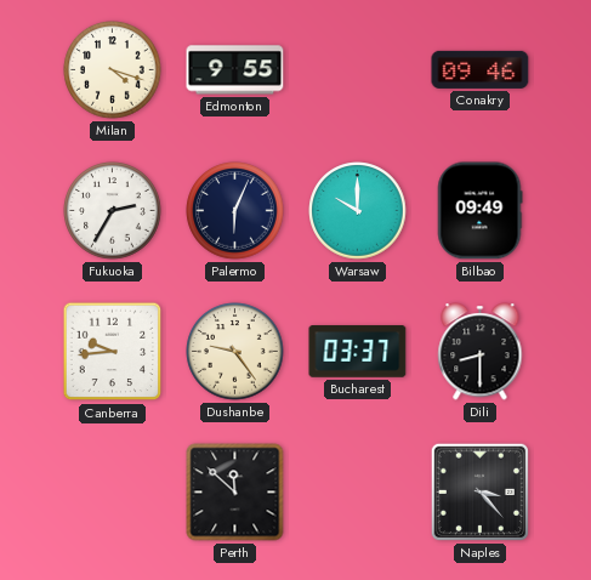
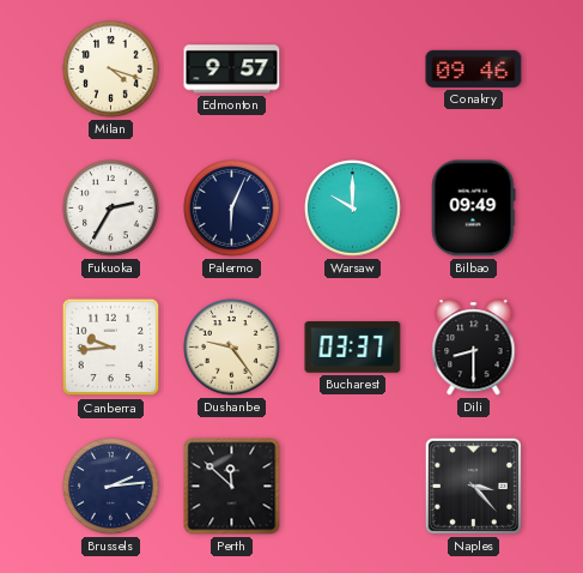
Edmonton: 9:55 -> 9:57 (232, 70)
Brussels: none -> 2:14 (111, 487)
